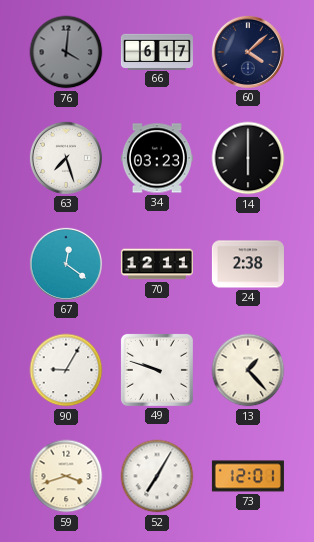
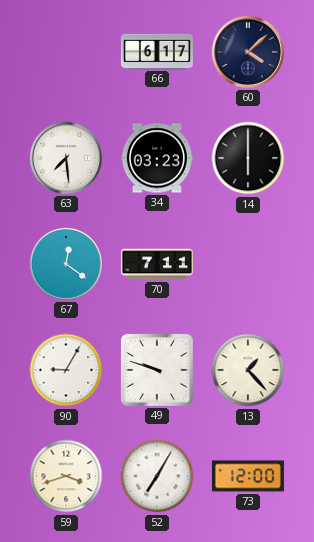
76: 4:01 -> none (66, 52)
63: 7:27 -> 7:29 (66, 158)
70: 12:11 -> 7:11 (157, 264)
24: 2:38 -> none (248, 264)
73: 12:01 -> 12:00 (248, 476)
